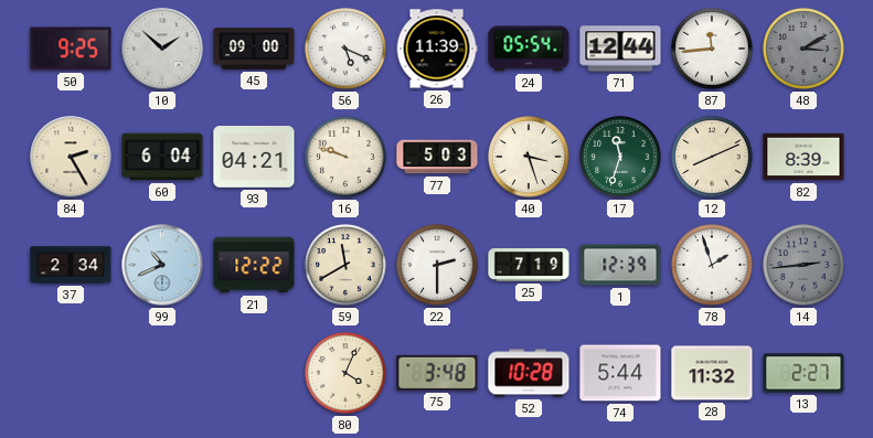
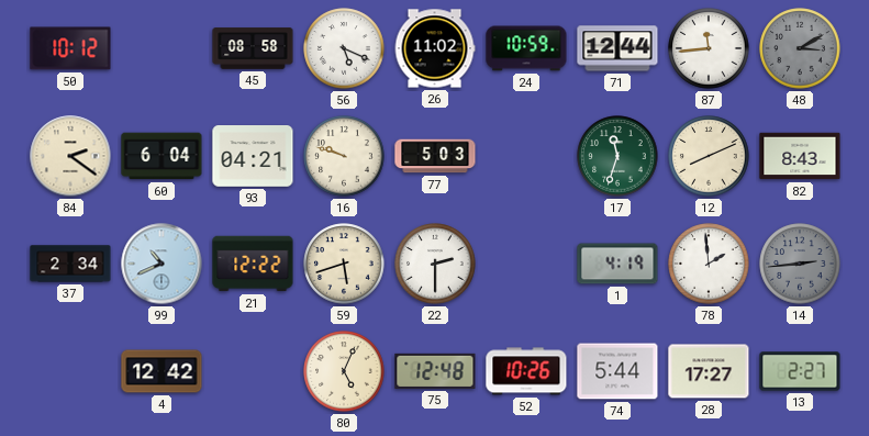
50: 9:25 -> 10:12 (70, 48)
10: 1:52 -> none (162, 49)
45: 09:00 -> 08:58 (253, 48)
26: 11:39 -> 11:02 (435, 48)
24: 05:54 -> 10:59 (526, 48)
84: 2:25 -> 2:21 (70, 156)
40: 3:27 -> none (529, 157)
82: 8:39 -> 8:43 (800, 156)
59: 11:40 -> 5:42 (344, 264)
25: 7:19 -> none (529, 265)
1: 12:39 -> 4:19 (617, 264)
78: 1:57 -> 1:59 (709, 264)
4: none -> 12:42 (161, 371)
80: 4:04 -> 5:04 (344, 371)
75: 3:48 -> 12:48 (435, 371)
52: 10:28 -> 10:26 (526, 371)
28: 11:32 -> 17:27 (709, 371)
